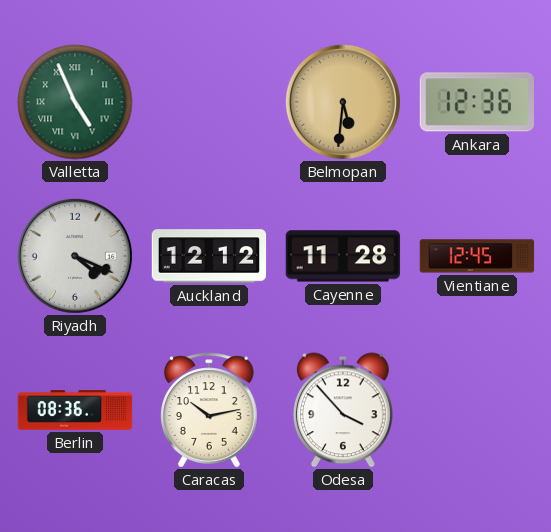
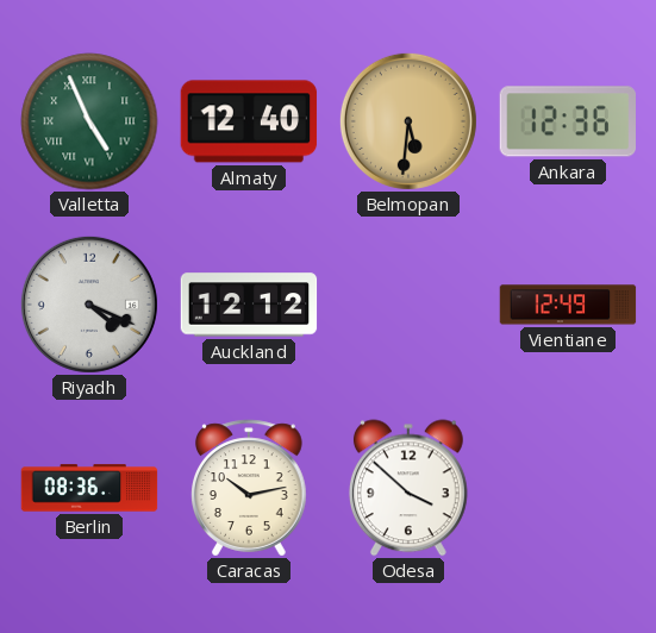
Almaty: none -> 12:40 (249, 121)
Cayenne: 11:28 -> none (343, 256)
Vientiane: 12:45 -> 12:49 (568, 305)
Odesa: 3:53 -> 3:52 (408, 488)
